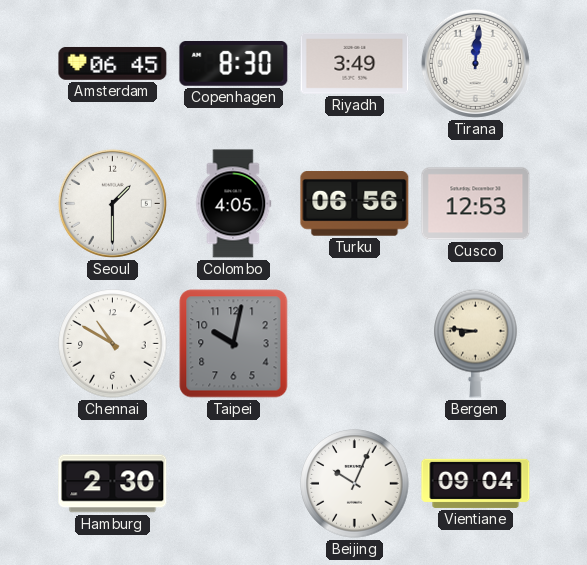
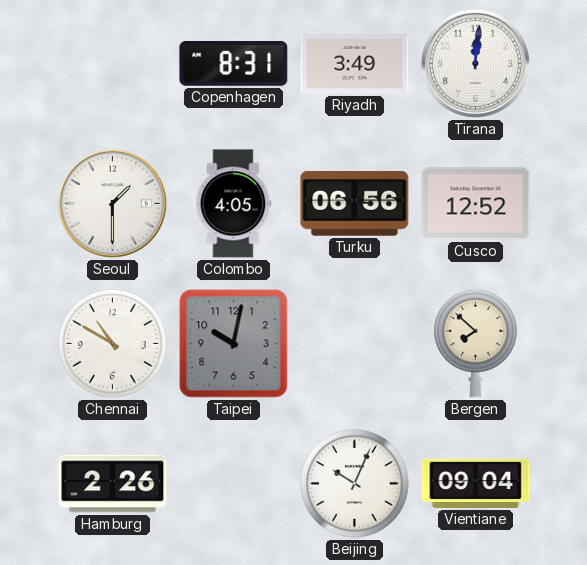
Amsterdam: 06:45 -> none (113, 64)
Copenhagen: 8:30 -> 8:31 (234, 64)
Cusco: 12:53 -> 12:52 (476, 204)
Bergen: 8:46 -> 7:52 (476, 343)
Hamburg: 2:30 -> 2:26 (113, 484)
